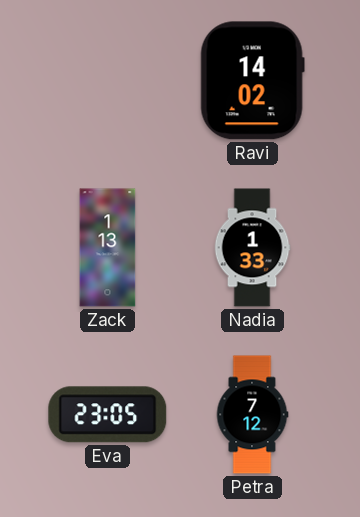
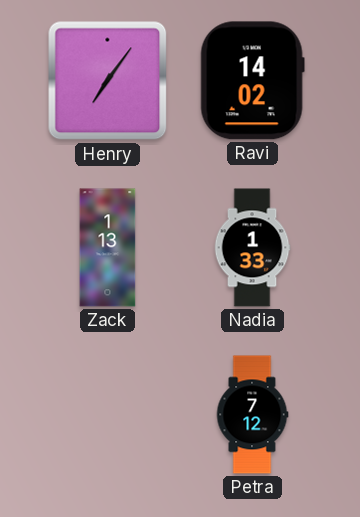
Henry: none -> 7:06 (108, 81)
Eva: 23:05 -> none (108, 415)
